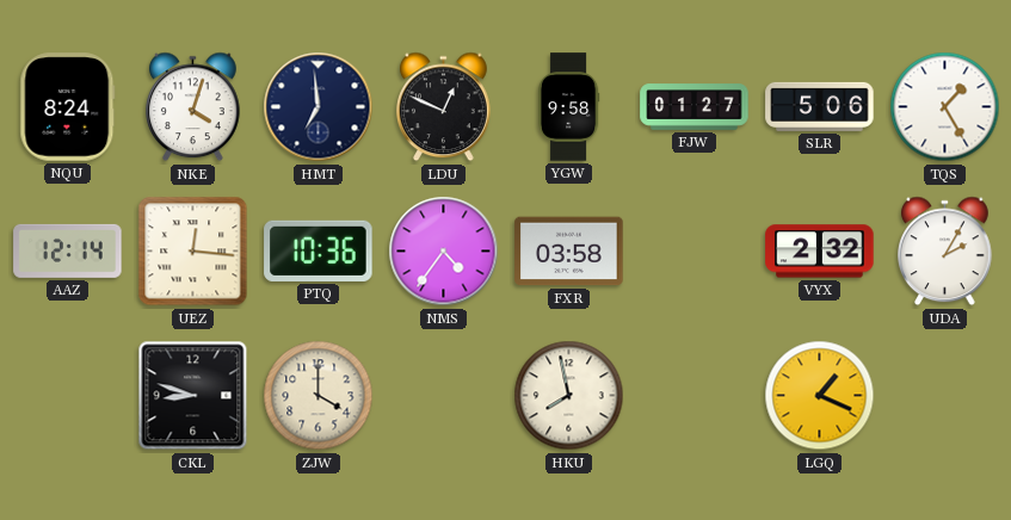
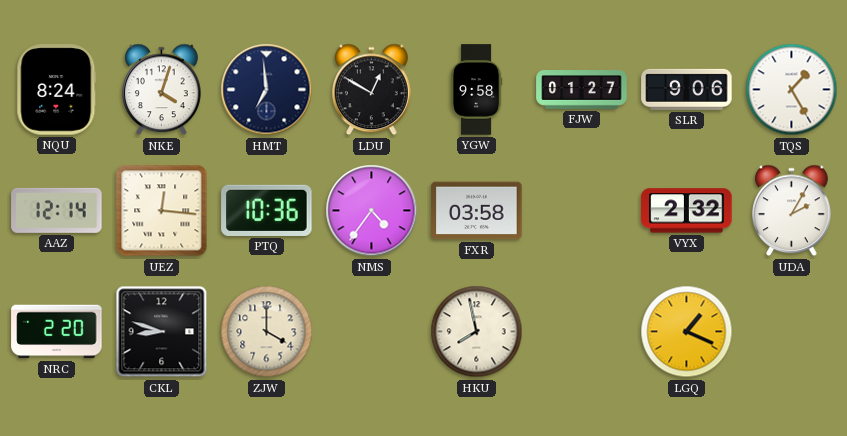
LDU: 12:49 -> 12:50 (372, 90)
SLR: 5:06 -> 9:06 (687, 89)
NRC: none -> 2:20 (57, 332)
